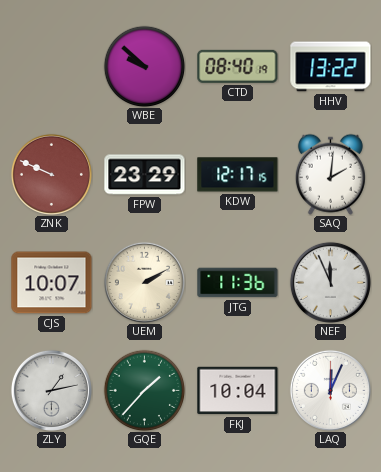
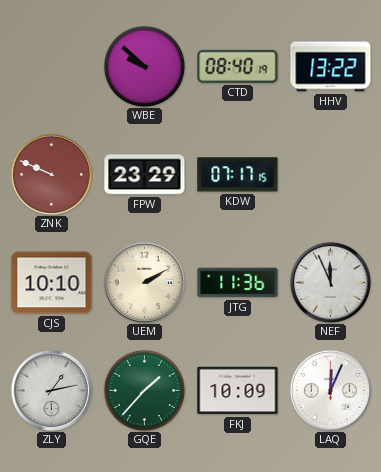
KDW: 12:17 -> 07:17 (238, 175)
SAQ: 2:01 -> none (330, 174)
CJS: 10:07 -> 10:10 (52, 283)
FKJ: 10:04 -> 10:09 (238, 391)
